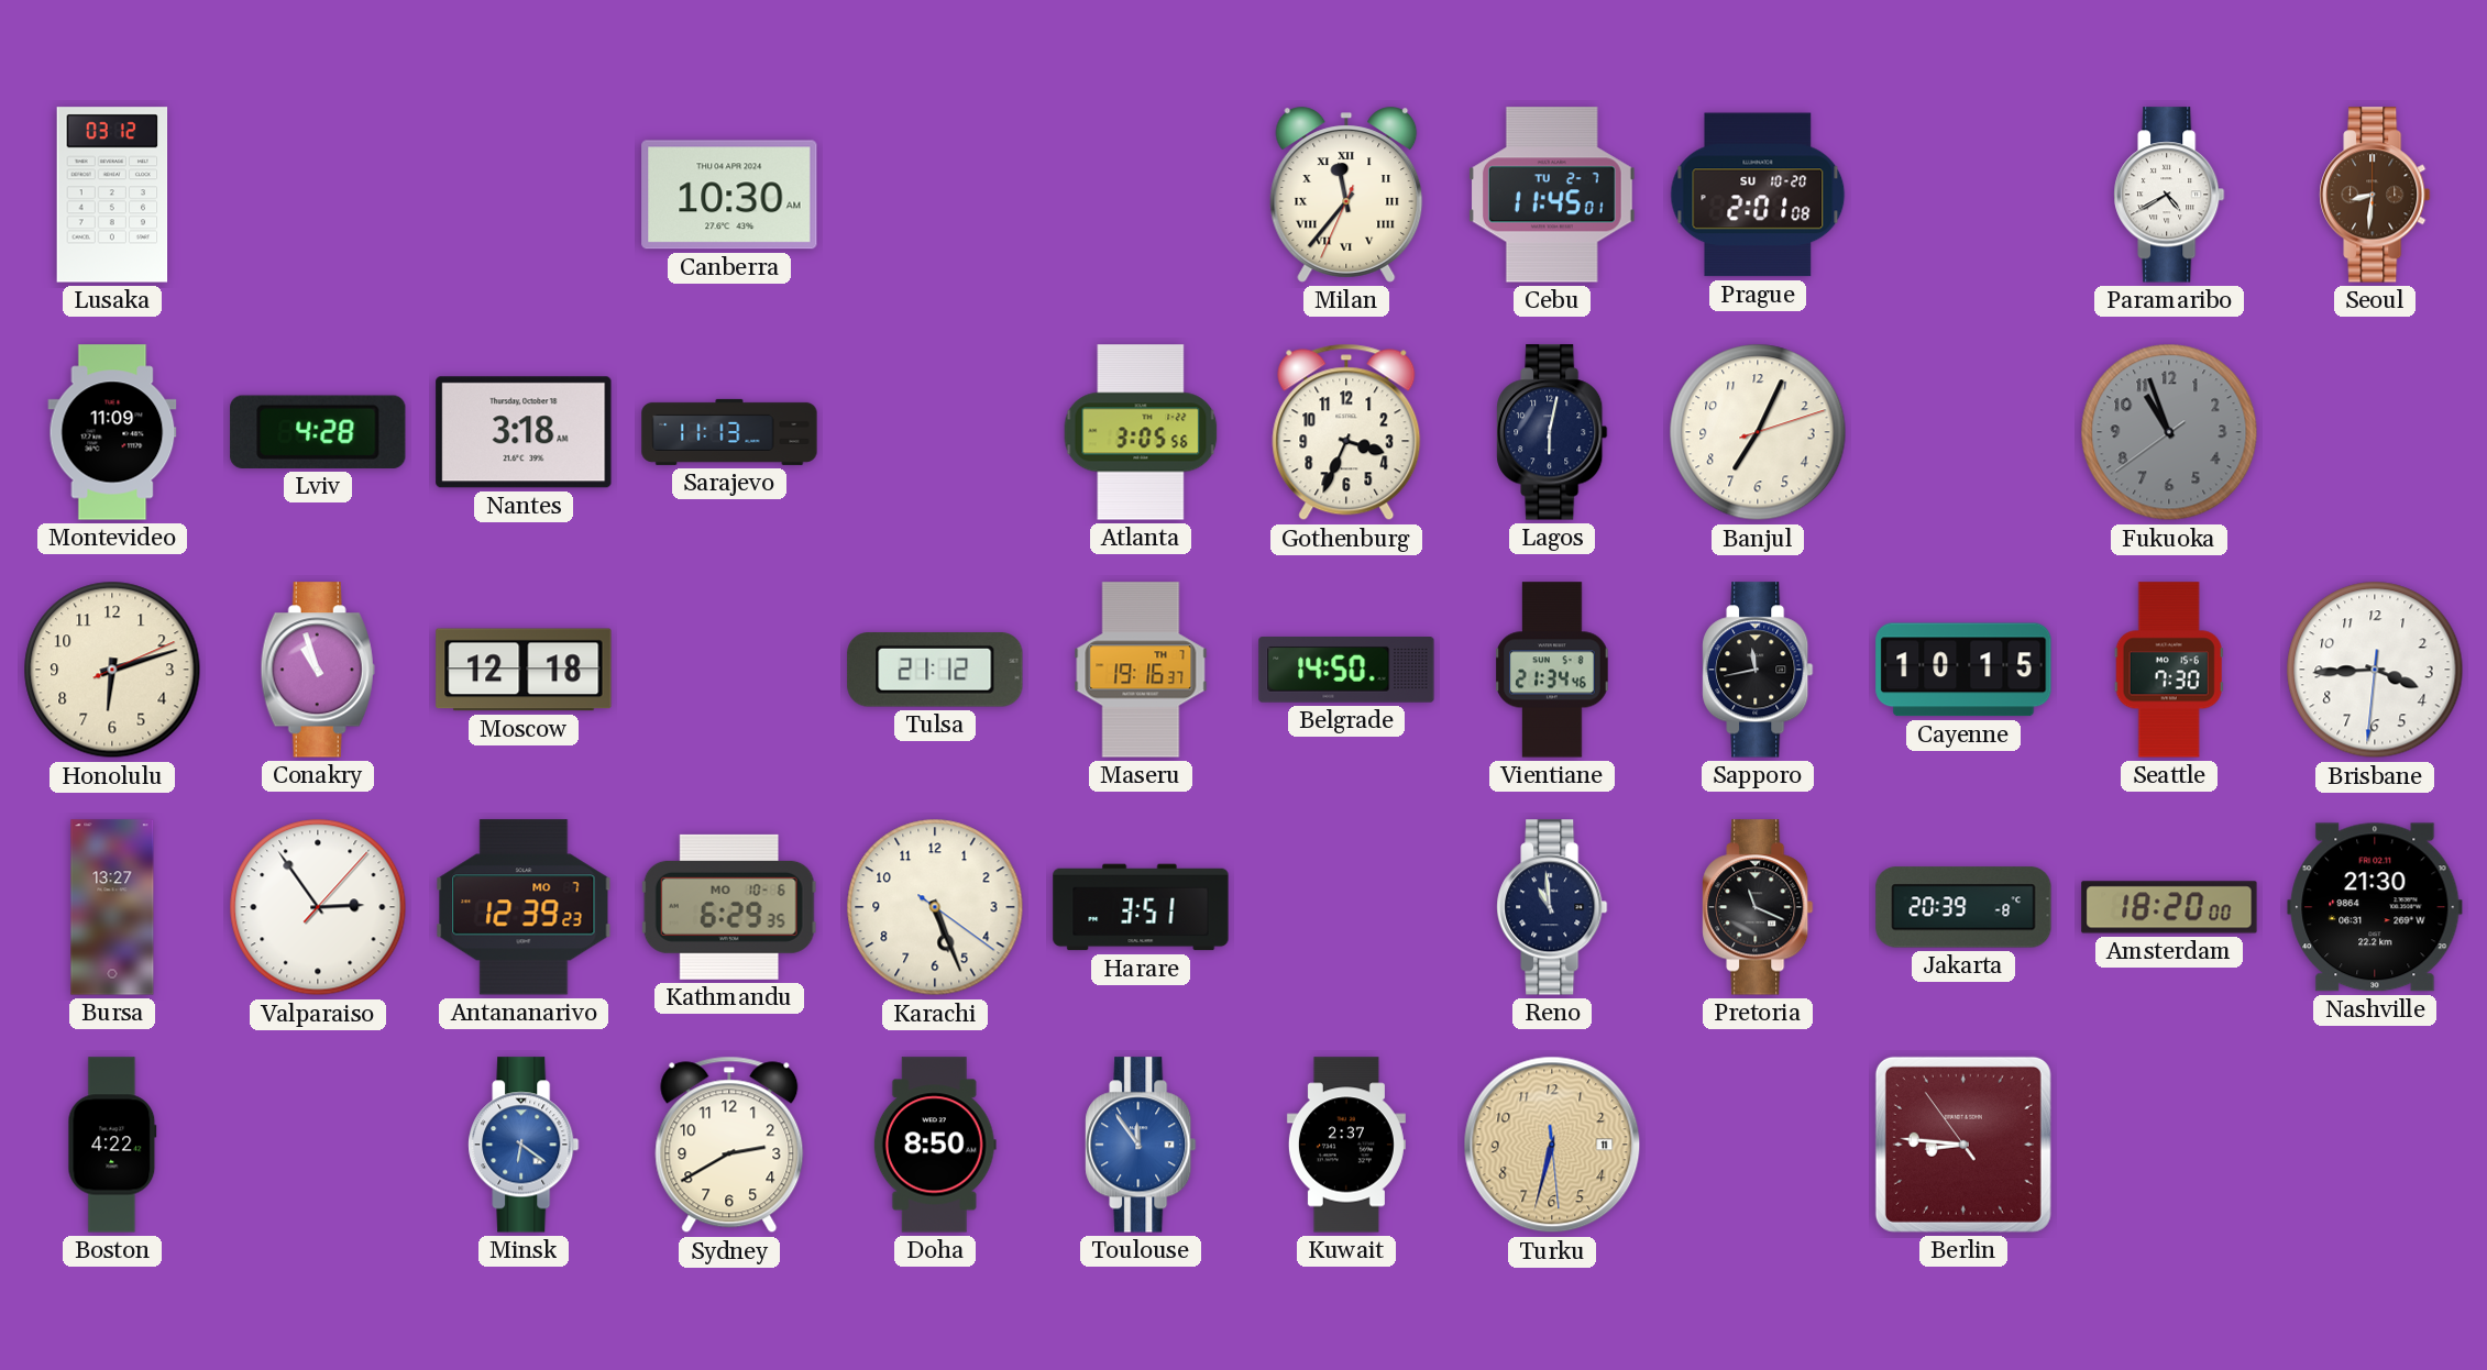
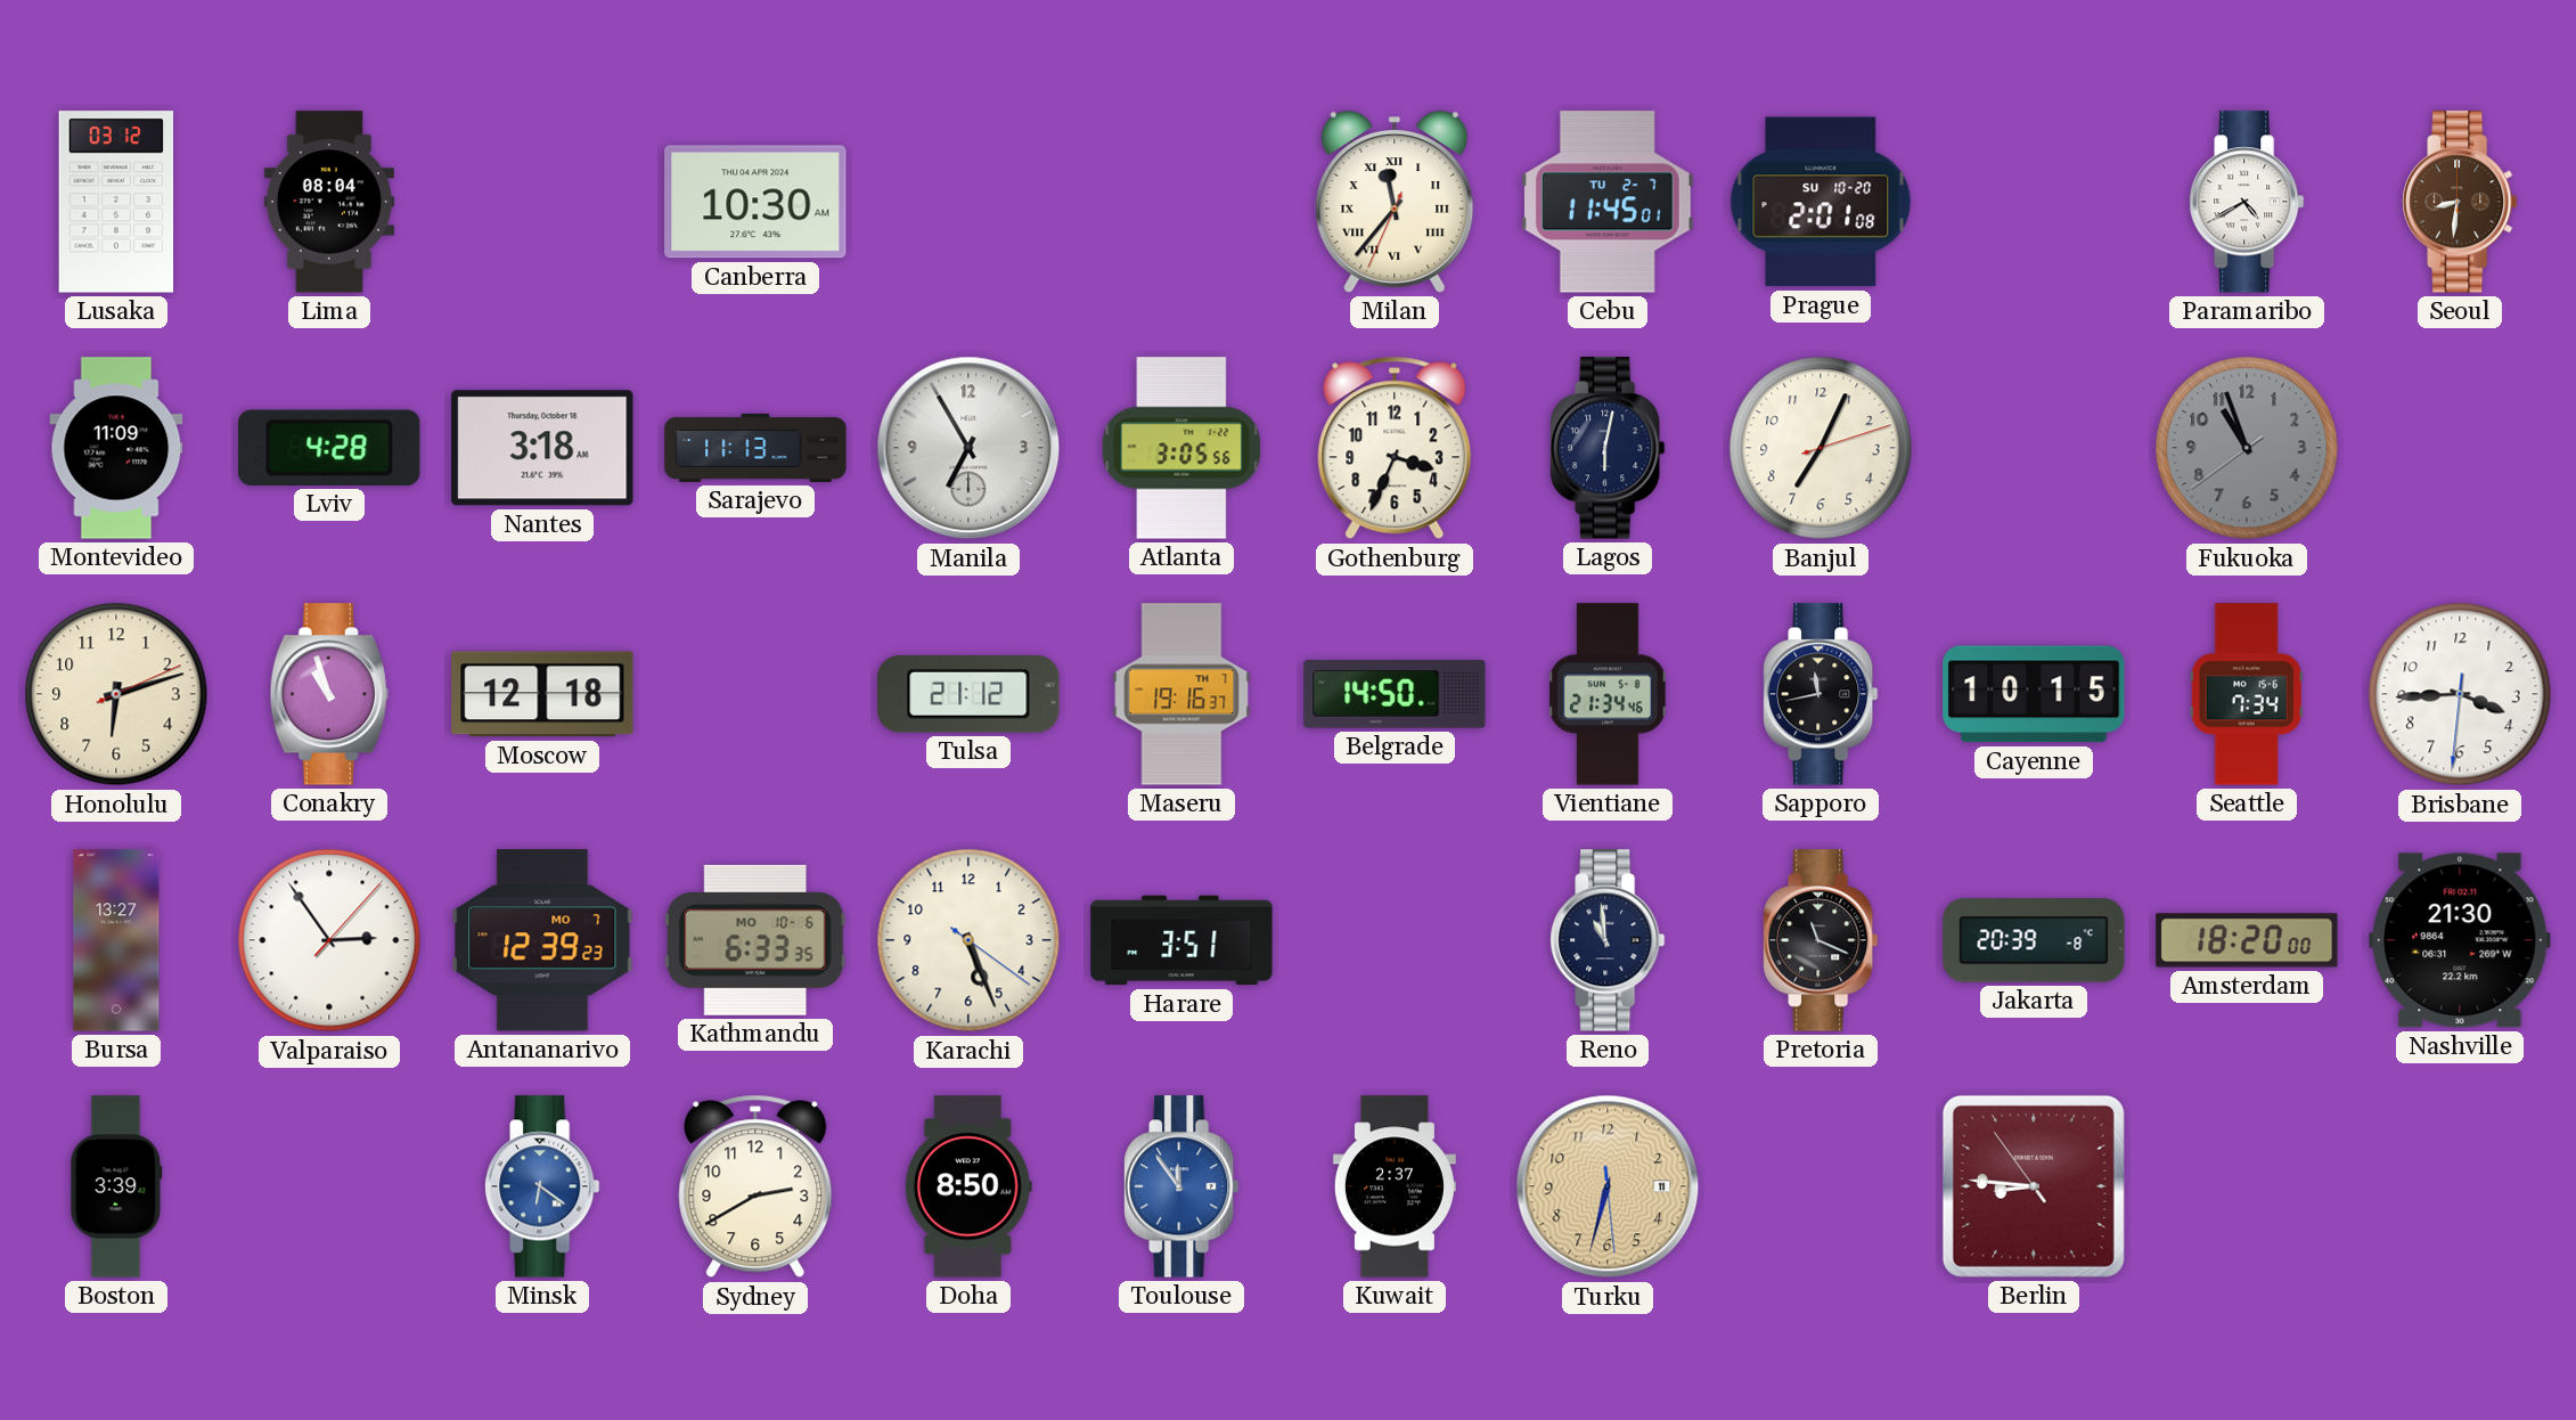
Lima: none -> 08:04 (329, 202)
Manila: none -> 6:55 (968, 448)
Seattle: 7:30 -> 7:34 (2247, 694)
Kathmandu: 6:29 -> 6:33 (755, 940)
Boston: 4:22 -> 3:39 (116, 1186)
